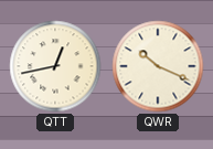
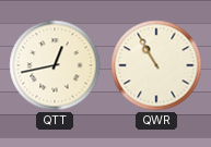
QWR: 10:19 -> 10:55 (156, 65)
